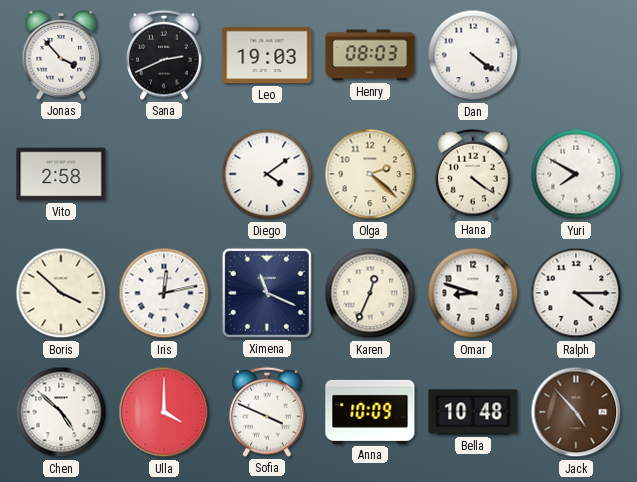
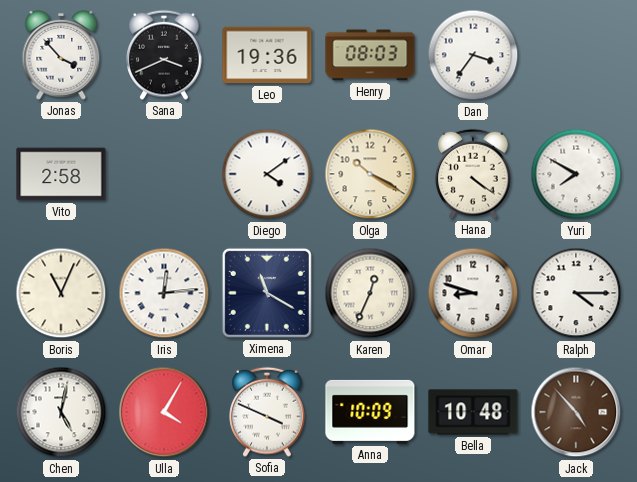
Sana: 2:41 -> 3:41 (164, 55)
Leo: 19:03 -> 19:36 (267, 55)
Dan: 4:21 -> 3:36 (473, 55)
Olga: 2:22 -> 10:20 (370, 174)
Boris: 3:52 -> 11:04 (61, 293)
Iris: 12:13 -> 12:14 (164, 293)
Ximena: 11:19 -> 11:20 (267, 293)
Chen: 4:52 -> 5:02 (61, 412)
Ulla: 4:00 -> 4:05 (164, 412)
